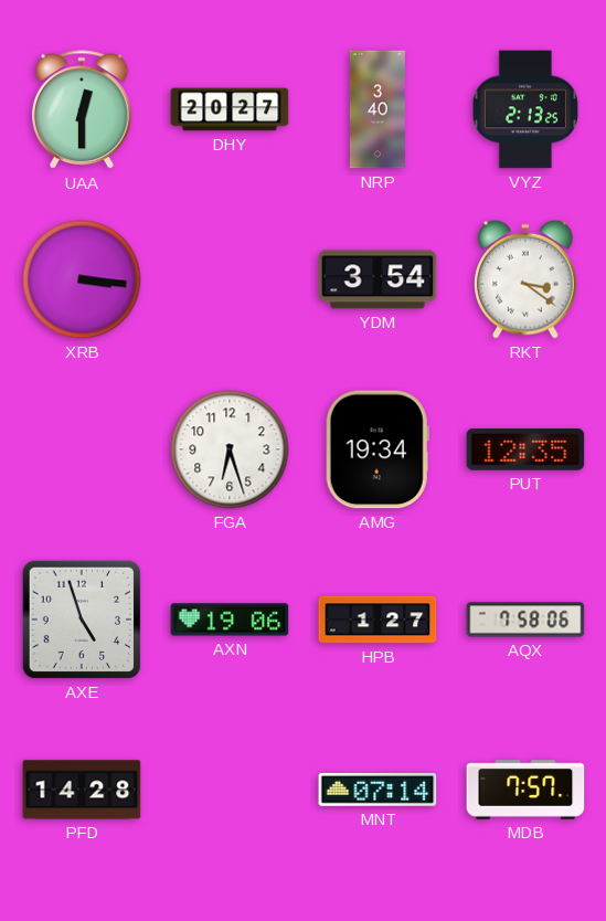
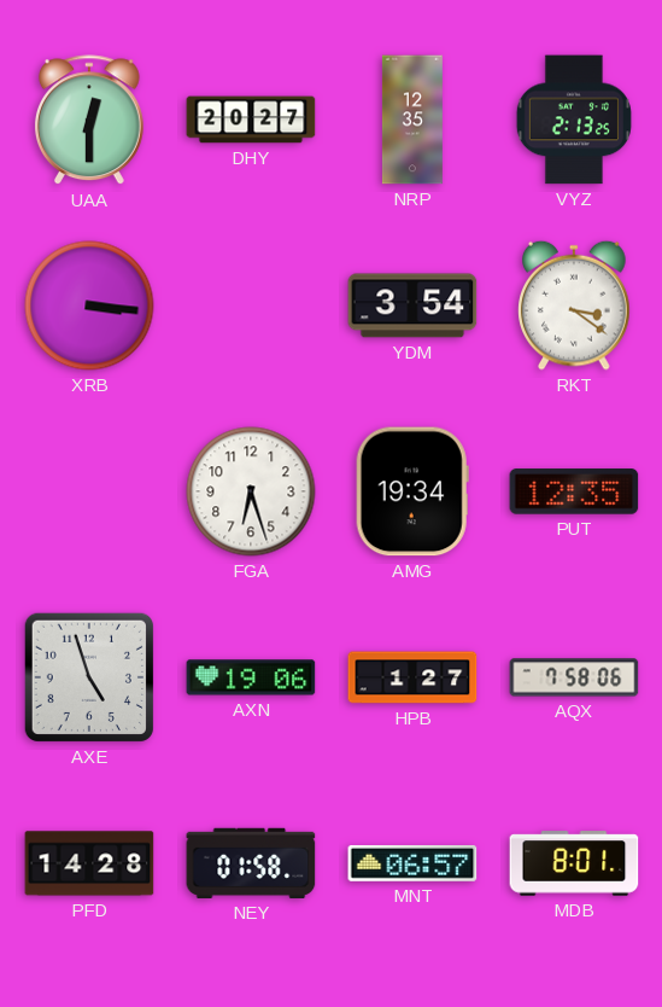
NRP: 3:40 -> 12:35 (412, 120)
NEY: none -> 01:58 (251, 863)
MNT: 07:14 -> 06:57 (412, 863)
MDB: 7:57 -> 8:01 (574, 863)
